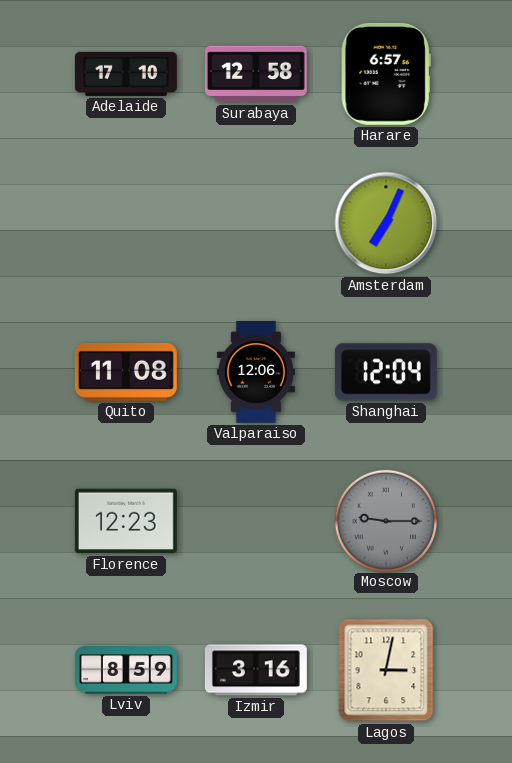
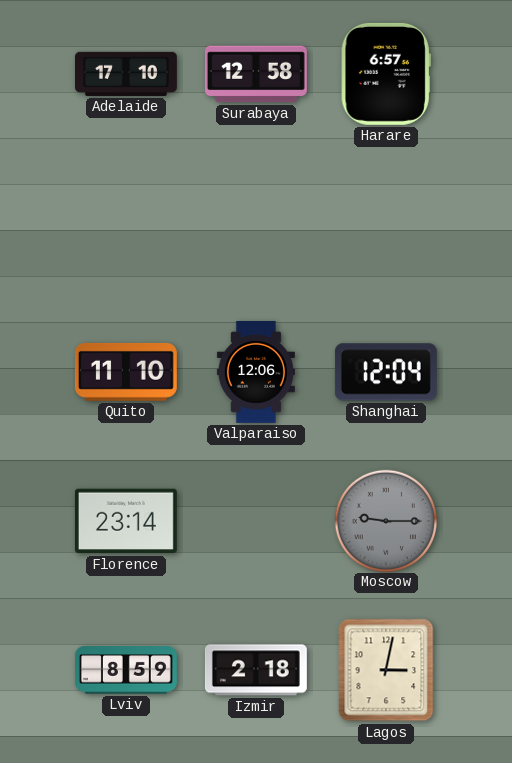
Amsterdam: 7:04 -> none (386, 223)
Quito: 11:08 -> 11:10 (126, 372)
Florence: 12:23 -> 23:14 (126, 521)
Izmir: 3:16 -> 2:18 (256, 670)
